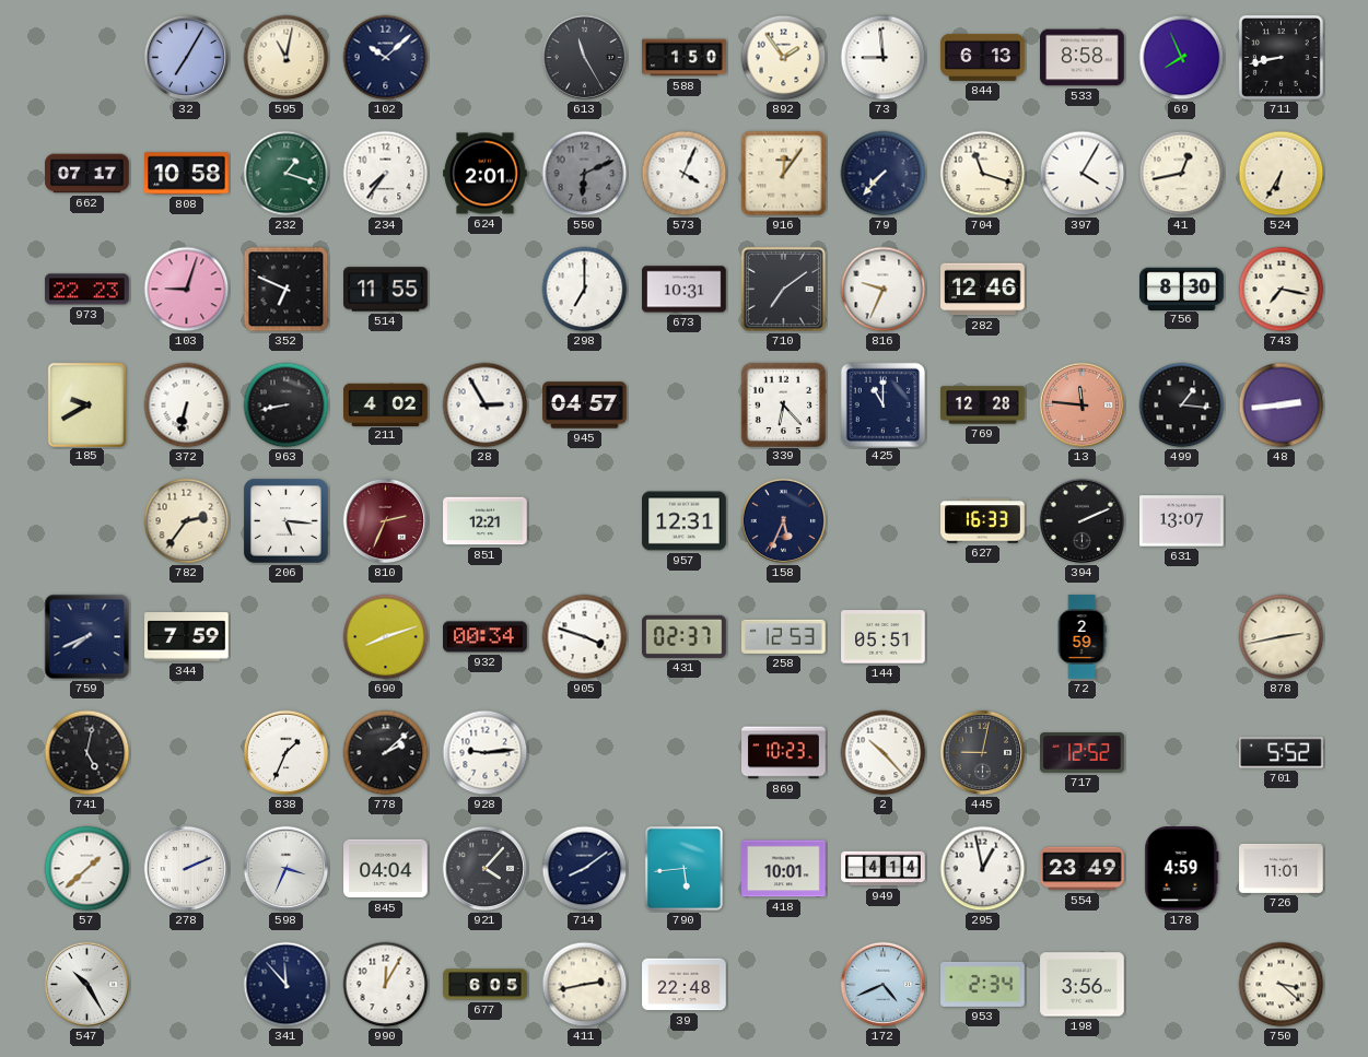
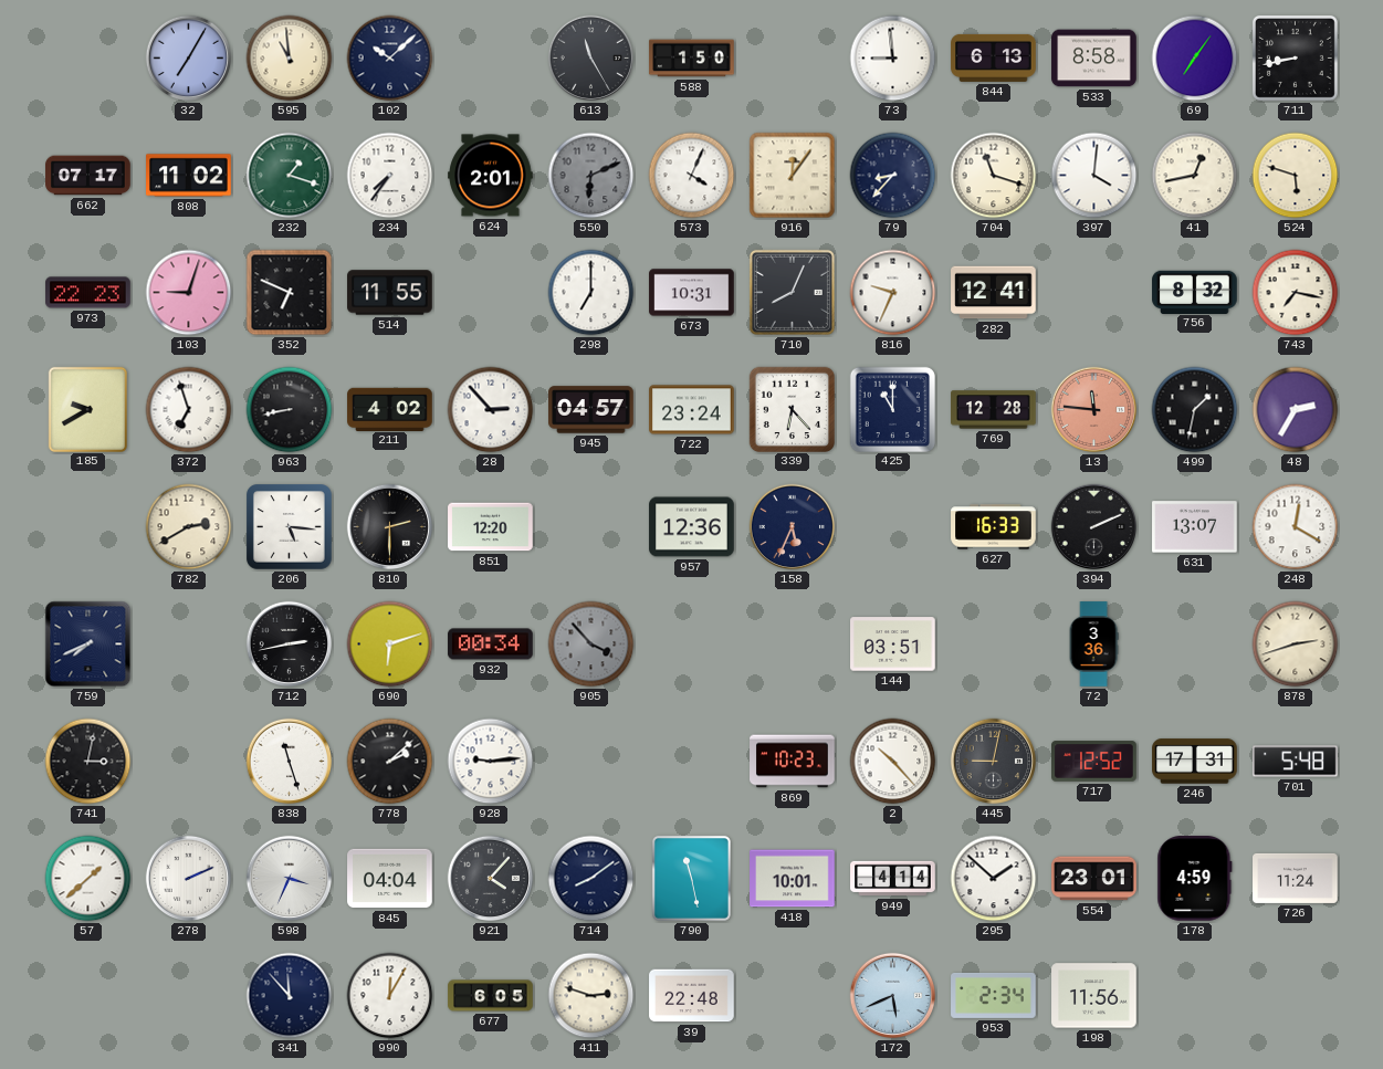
595: 11:02 -> 10:59 (290, 59)
892: 1:54 -> none (784, 58)
69: 7:56 -> 7:06 (1195, 59)
808: 10:58 -> 11:02 (189, 176)
79: 7:37 -> 8:37 (893, 176)
397: 4:05 -> 4:01 (1094, 176)
524: 6:35 -> 5:48 (1296, 176)
710: 7:09 -> 8:04 (792, 292)
282: 12:46 -> 12:41 (994, 293)
756: 8:30 -> 8:32 (1195, 292)
372: 6:32 -> 6:57 (189, 410)
28: 2:55 -> 2:53 (491, 410)
722: none -> 23:24 (692, 410)
499: 1:16 -> 1:32 (1195, 410)
48: 2:44 -> 2:35 (1296, 410)
782: 2:36 -> 2:40 (189, 527)
810: 2:34 -> 2:30 (390, 527)
810 dial: burgundy -> black (390, 527)
851: 12:21 -> 12:20 (491, 527)
957: 12:31 -> 12:36 (692, 527)
248: none -> 12:20 (1296, 527)
344: 7:59 -> none (187, 637)
712: none -> 2:43 (290, 644)
690: 8:12 -> 6:12 (390, 644)
905: 3:48 -> 3:53 (591, 644)
905 dial: white -> grey (591, 644)
431: 02:37 -> none (685, 636)
258: 12:53 -> none (784, 636)
144: 05:51 -> 03:51 (893, 644)
72: 2:59 -> 3:36 (1093, 644)
878: 2:43 -> 2:42 (1296, 644)
741: 5:02 -> 3:02 (88, 762)
838: 1:34 -> 11:27 (290, 762)
246: none -> 17:31 (1195, 762)
701: 5:52 -> 5:48 (1296, 762)
790: 5:44 -> 11:28 (691, 878)
295: 12:58 -> 1:52 (994, 879)
554: 23:49 -> 23:01 (1094, 879)
726: 11:01 -> 11:24 (1296, 878)
547: 10:25 -> none (87, 985)
411: 2:43 -> 2:48 (591, 996)
172: 4:41 -> 5:41 (893, 996)
198: 3:56 -> 11:56 (1094, 996)
750: 3:22 -> none (1282, 985)
